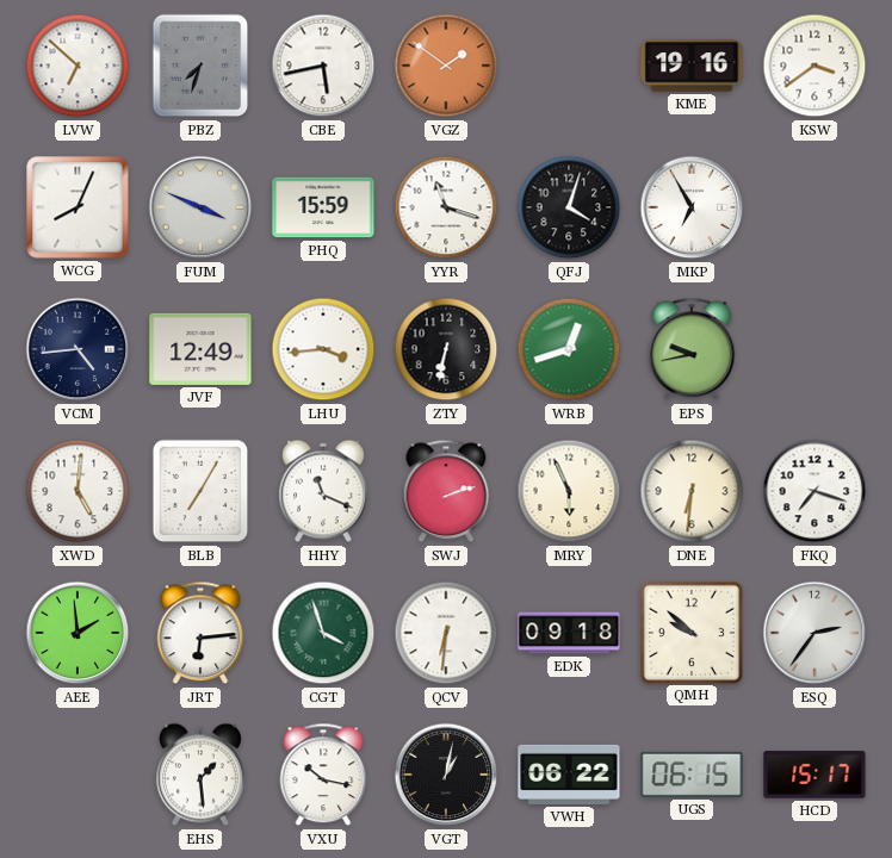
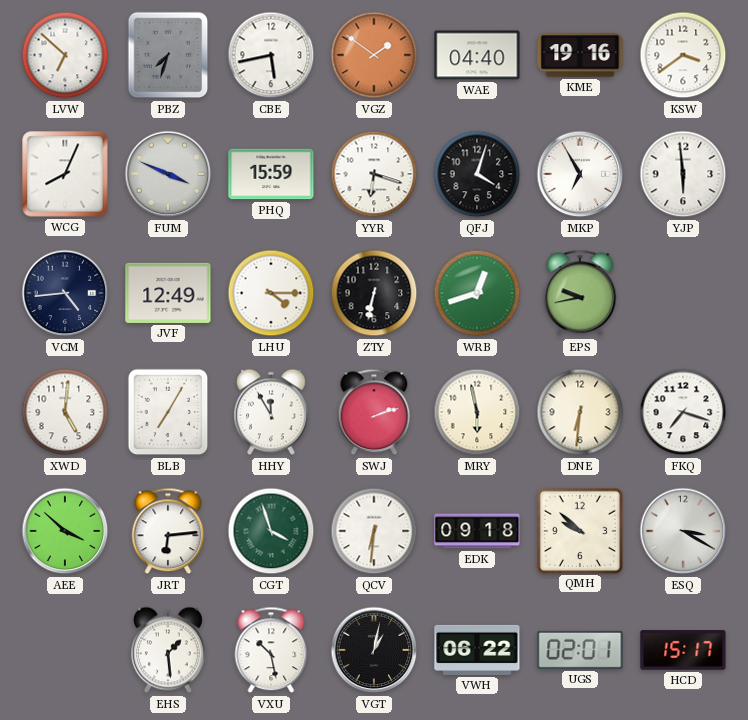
WAE: none -> 04:40 (477, 55)
YYR: 11:18 -> 6:18 (374, 174)
YJP: none -> 5:59 (683, 174)
LHU: 3:44 -> 4:15 (271, 293)
HHY: 11:19 -> 11:55 (272, 412)
MRY: 5:56 -> 5:58 (477, 412)
AEE: 1:59 -> 3:52 (65, 531)
ESQ: 2:36 -> 3:20 (683, 531)
VXU: 10:17 -> 10:28 (271, 650)
UGS: 06:15 -> 02:01 (580, 650)
